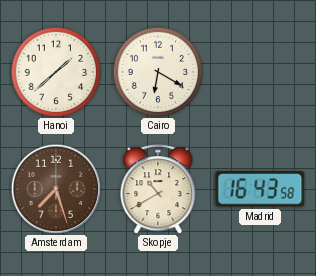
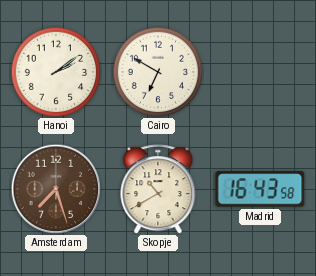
Hanoi: 1:38 -> 2:09 (56, 72)
Cairo: 6:20 -> 6:50 (158, 72)
